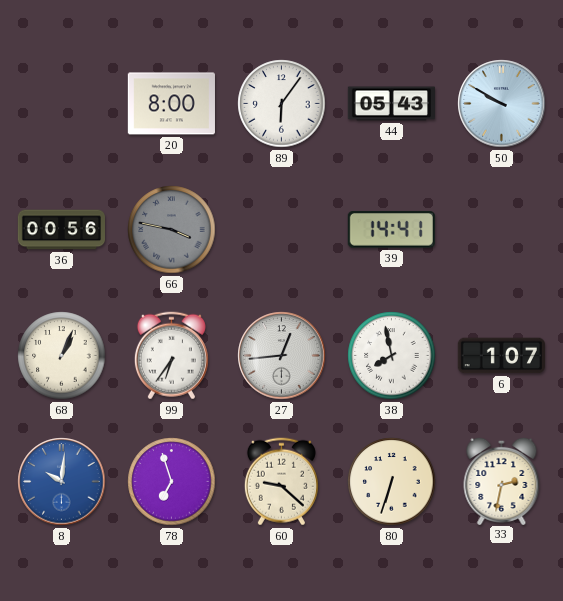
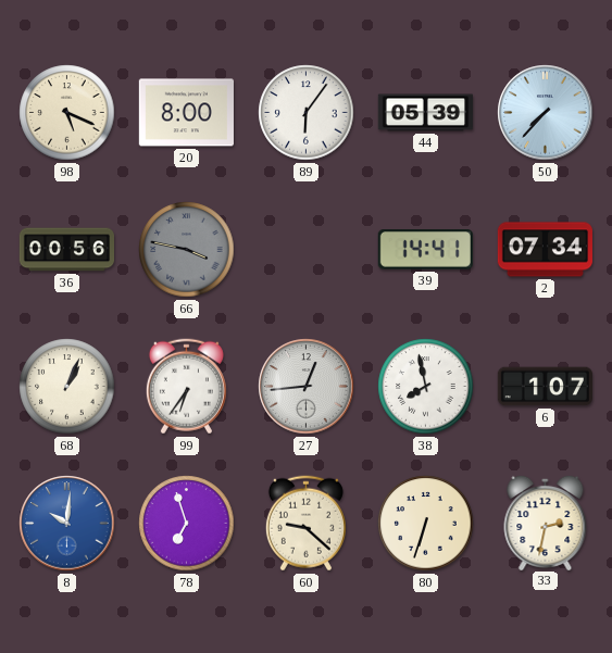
98: none -> 5:19 (67, 113)
44: 05:43 -> 05:39 (425, 113)
50: 9:50 -> 7:37 (546, 113)
2: none -> 07:34 (545, 250)
